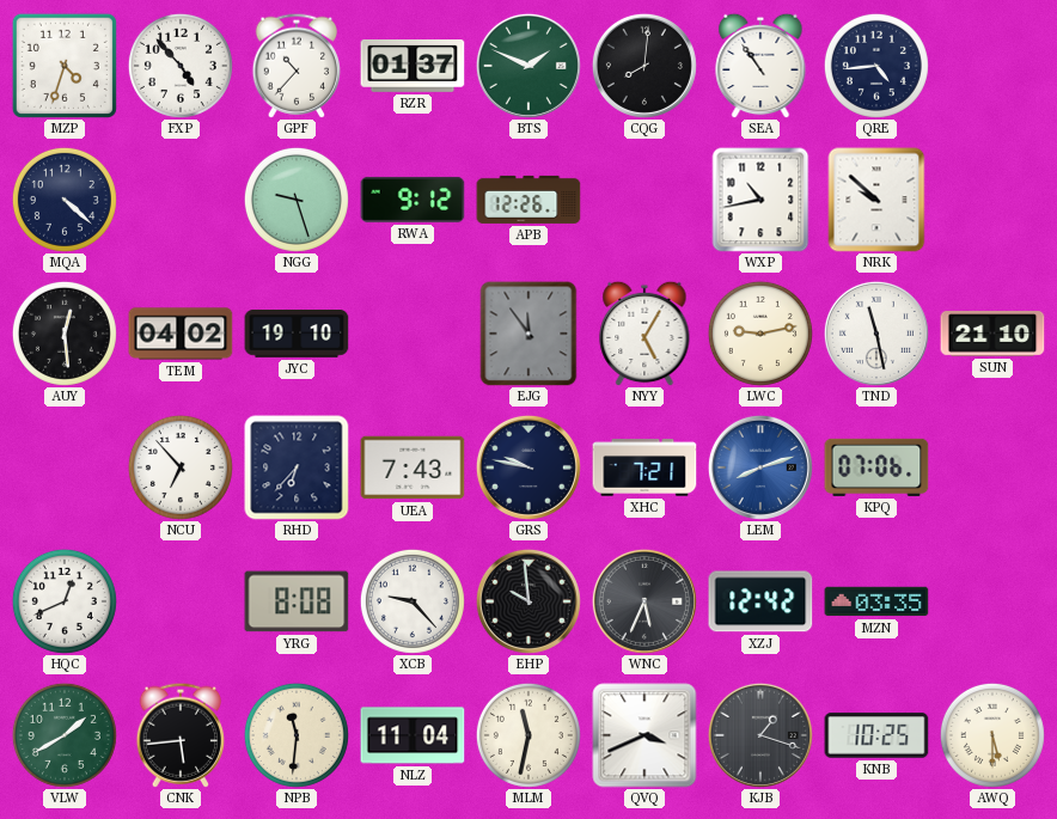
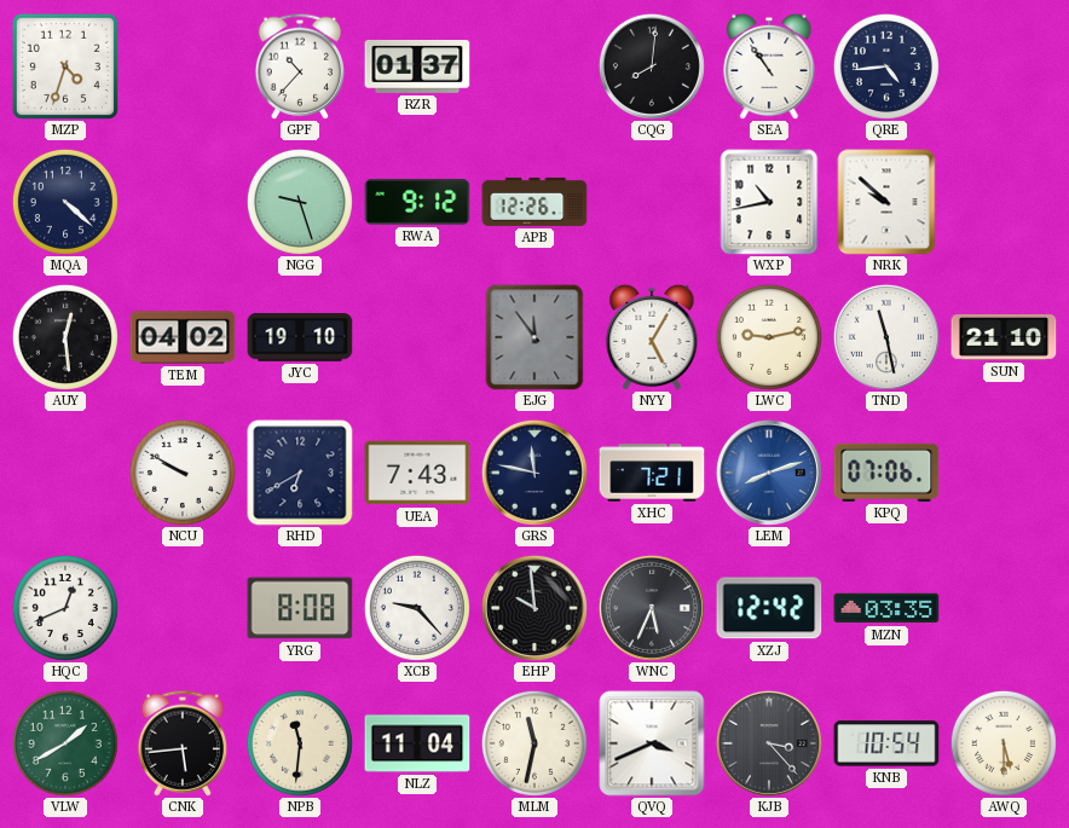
FXP: 4:53 -> none (181, 66)
BTS: 1:49 -> none (528, 66)
NCU: 6:53 -> 9:50 (183, 473)
RHD: 6:37 -> 6:40 (300, 473)
GRS: 9:47 -> 11:47 (534, 473)
KJB: 1:18 -> 3:23 (769, 743)
KNB: 10:25 -> 10:54 (886, 743)
